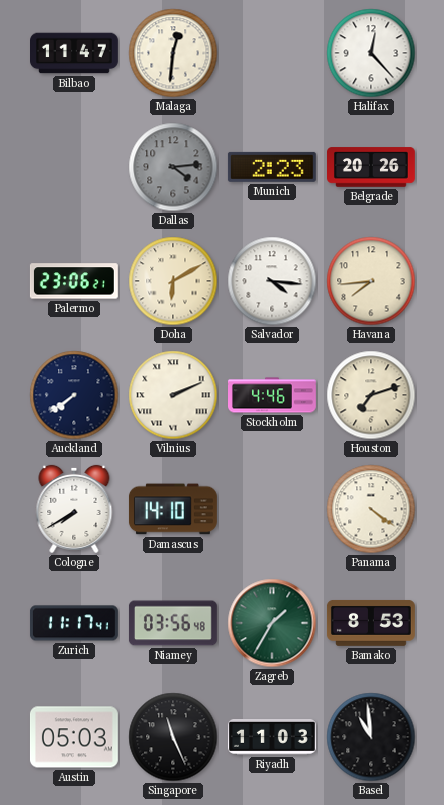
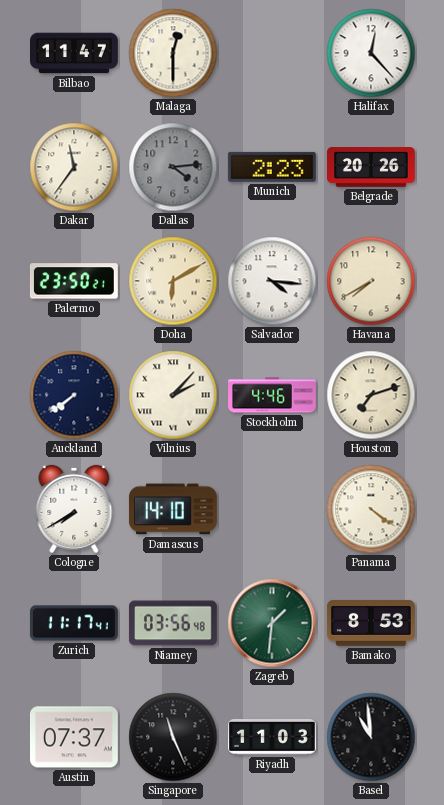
Malaga: 12:31 -> 12:30 (173, 53)
Dakar: none -> 11:36 (74, 167)
Palermo: 23:06 -> 23:50 (74, 281)
Havana: 7:44 -> 7:40 (371, 281)
Vilnius: 2:11 -> 2:07 (173, 395)
Zagreb: 1:35 -> 1:31 (272, 623)
Austin: 05:03 -> 07:37 (74, 737)
